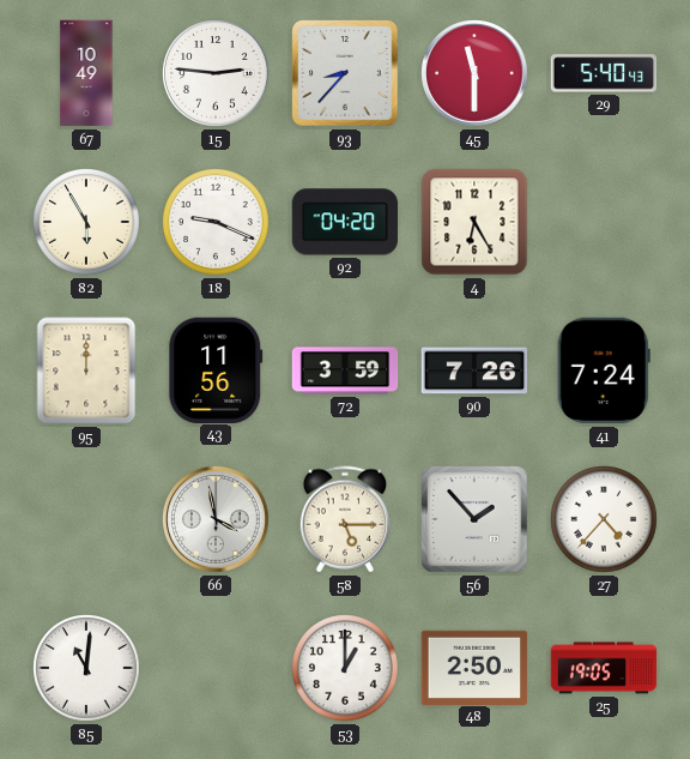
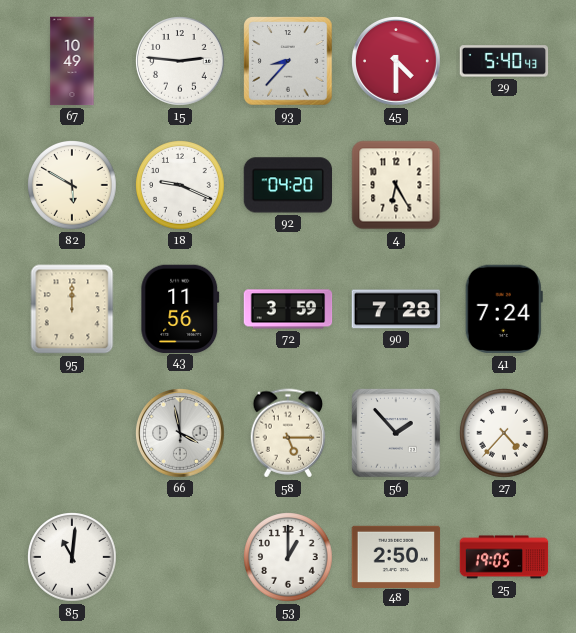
45: 11:30 -> 4:30 (396, 61)
82: 5:55 -> 5:50 (72, 185)
90: 7:26 -> 7:28 (396, 309)
